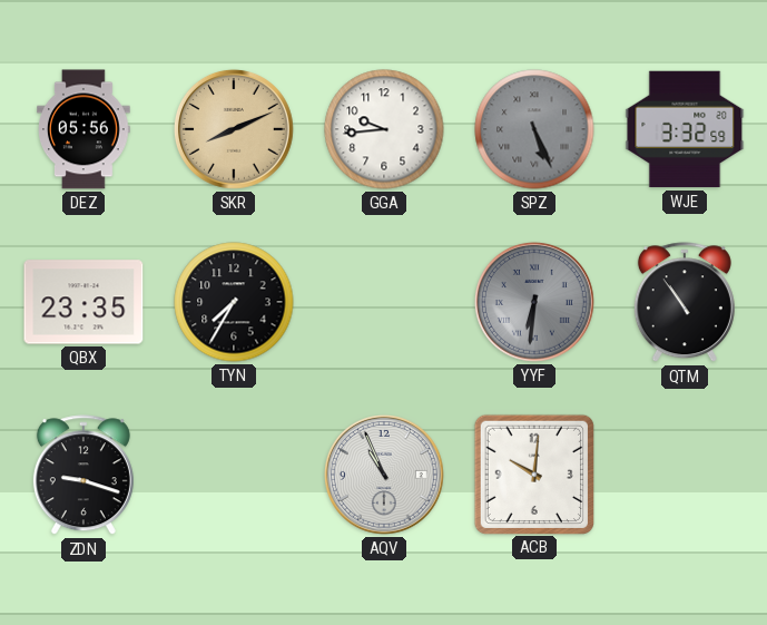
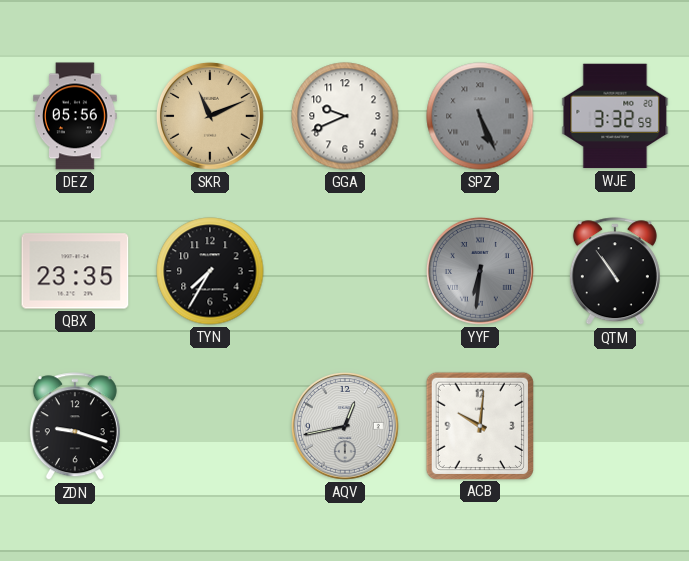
SKR: 8:11 -> 11:11 (210, 116)
GGA: 9:44 -> 9:41 (345, 116)
AQV: 10:56 -> 12:43 (345, 426)
